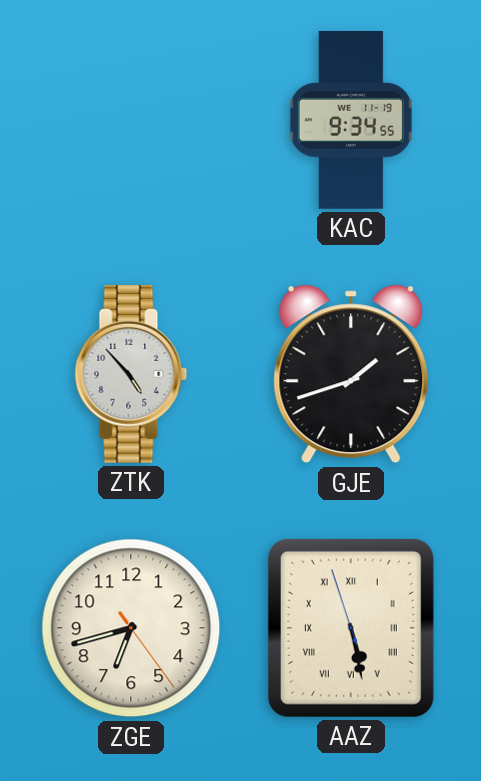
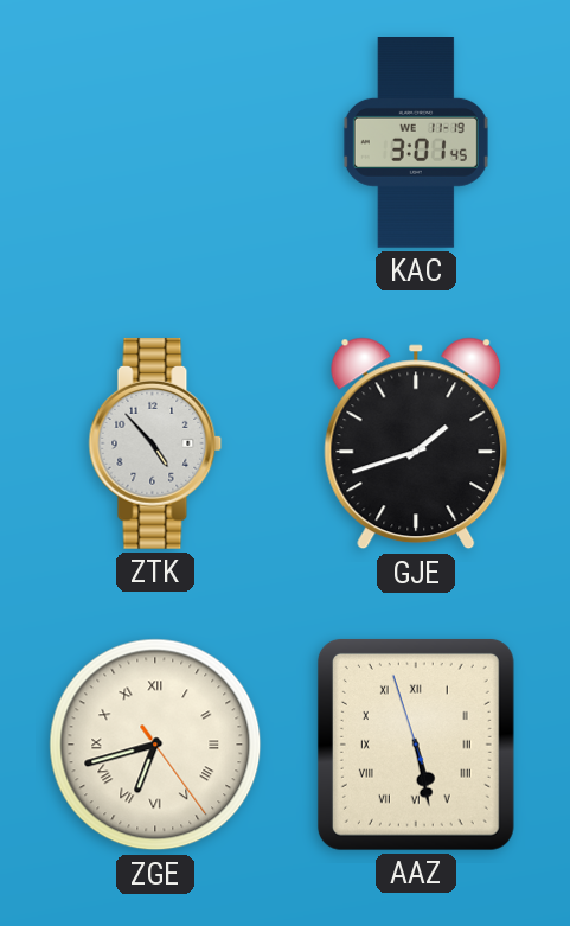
KAC: 9:34 -> 3:01 (416, 143)
ZGE numerals: Arabic -> Roman (155, 745)
